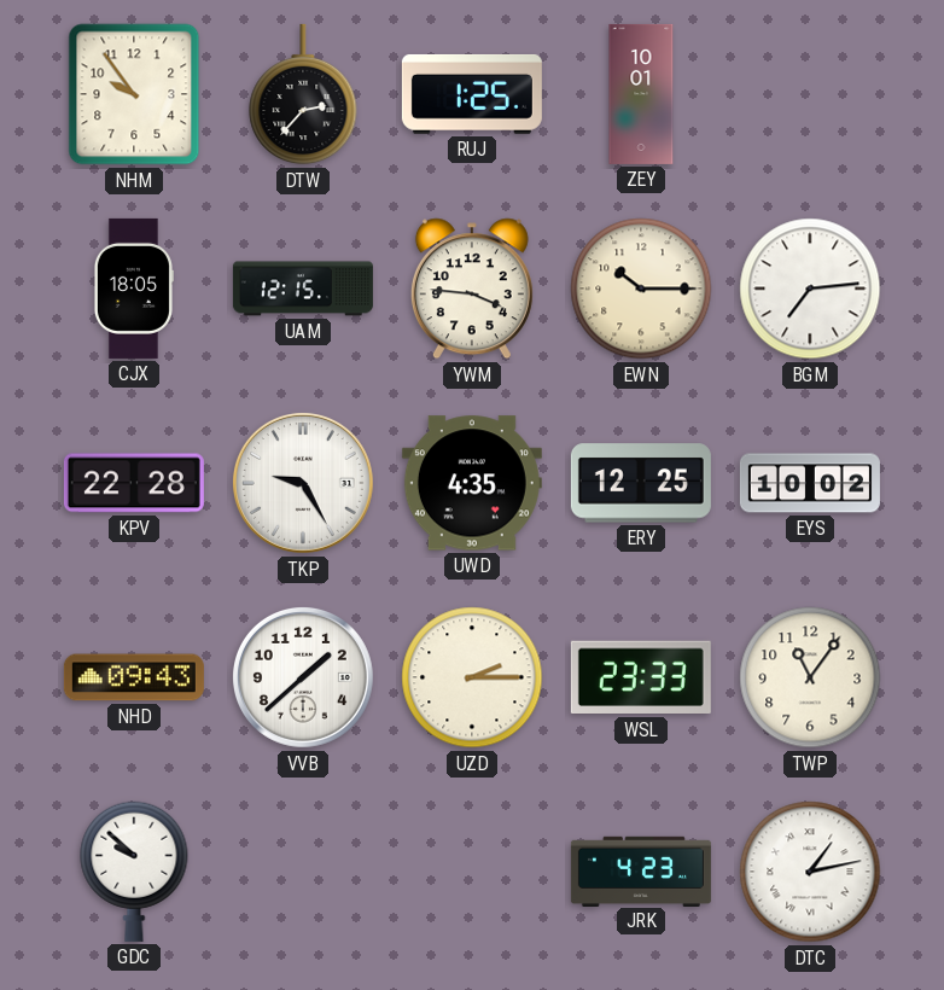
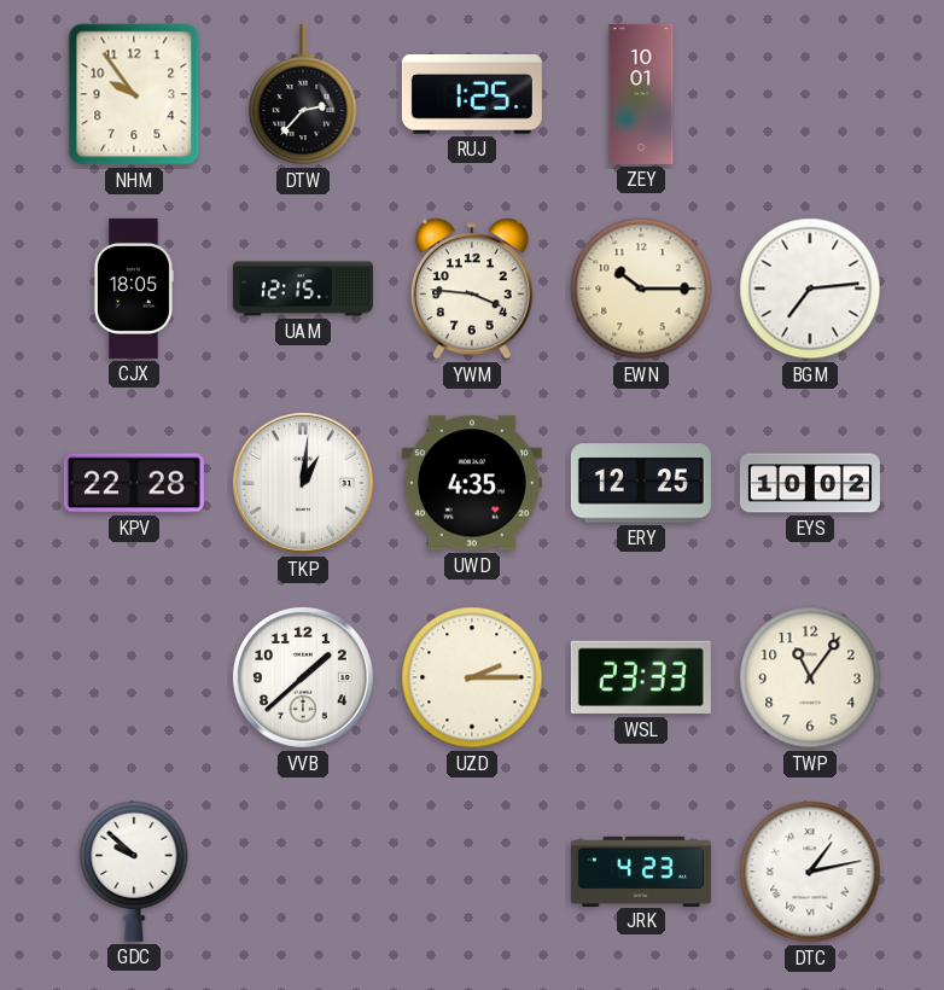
TKP: 9:25 -> 1:01 (303, 483)
NHD: 09:43 -> none (134, 677)
